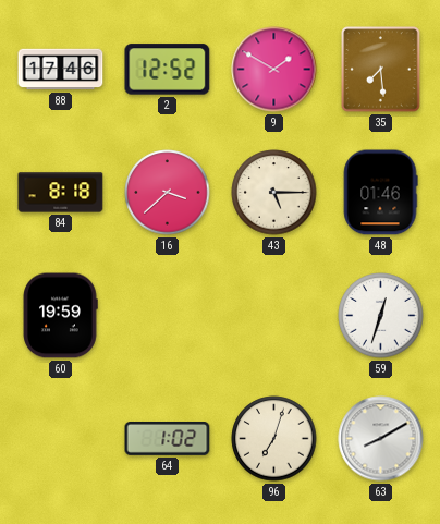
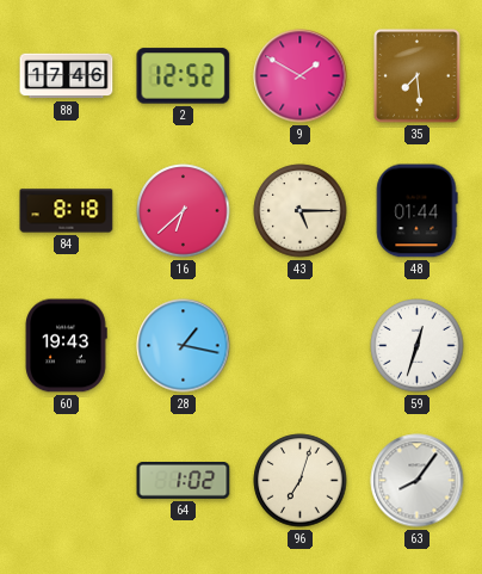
16: 3:38 -> 6:38 (184, 211)
48: 01:46 -> 01:44 (416, 211)
60: 19:59 -> 19:43 (66, 346)
28: none -> 1:17 (184, 346)
63: 8:10 -> 8:06 (418, 481)
